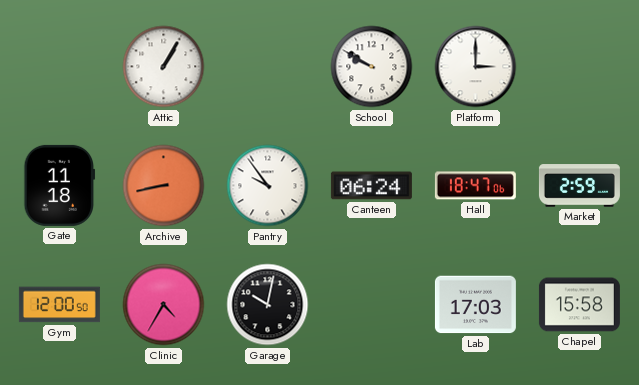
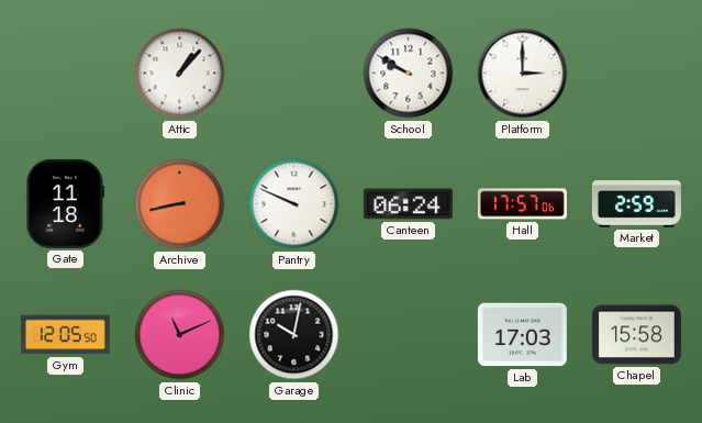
Attic: 1:05 -> 1:07 (180, 74)
Pantry: 9:54 -> 9:49 (294, 204)
Hall: 18:47 -> 17:57 (522, 204)
Gym: 12:00 -> 12:05 (65, 335)
Clinic: 4:35 -> 11:11 (180, 335)
